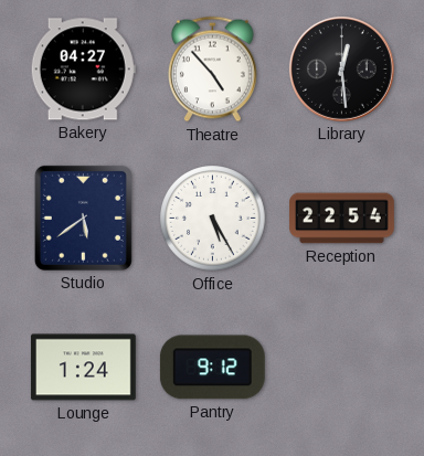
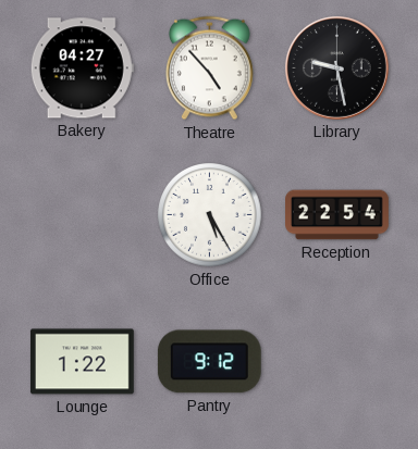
Library: 12:29 -> 9:28 (336, 67)
Studio: 5:39 -> none (83, 218)
Lounge: 1:24 -> 1:22 (82, 362)
